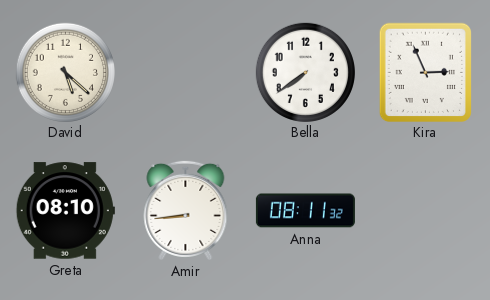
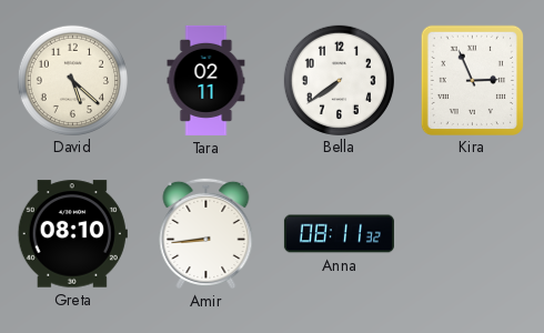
Tara: none -> 02:11 (206, 80)
